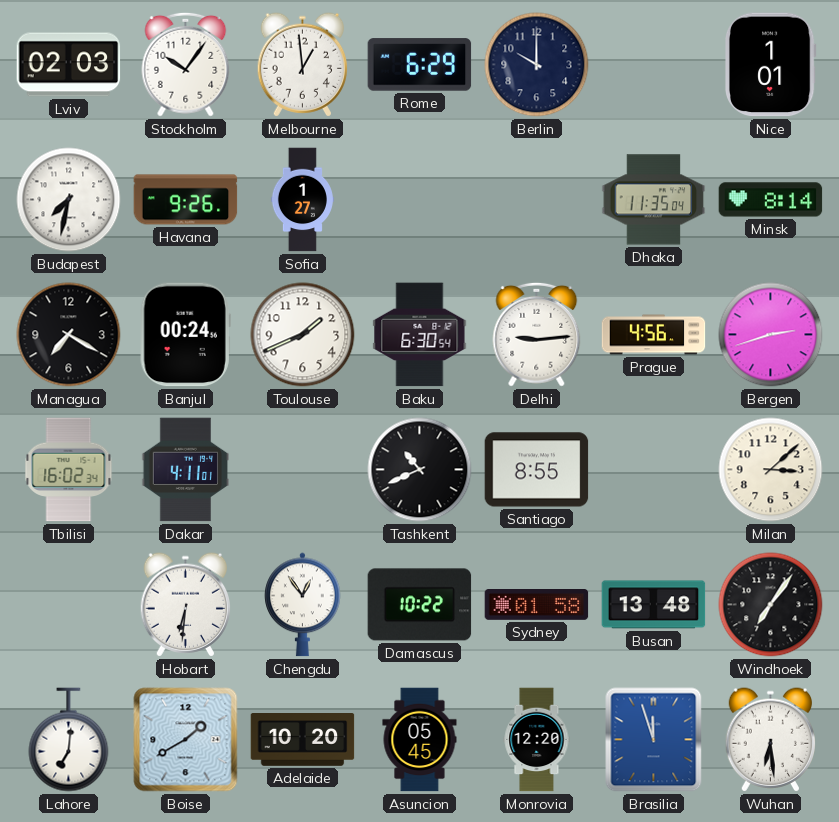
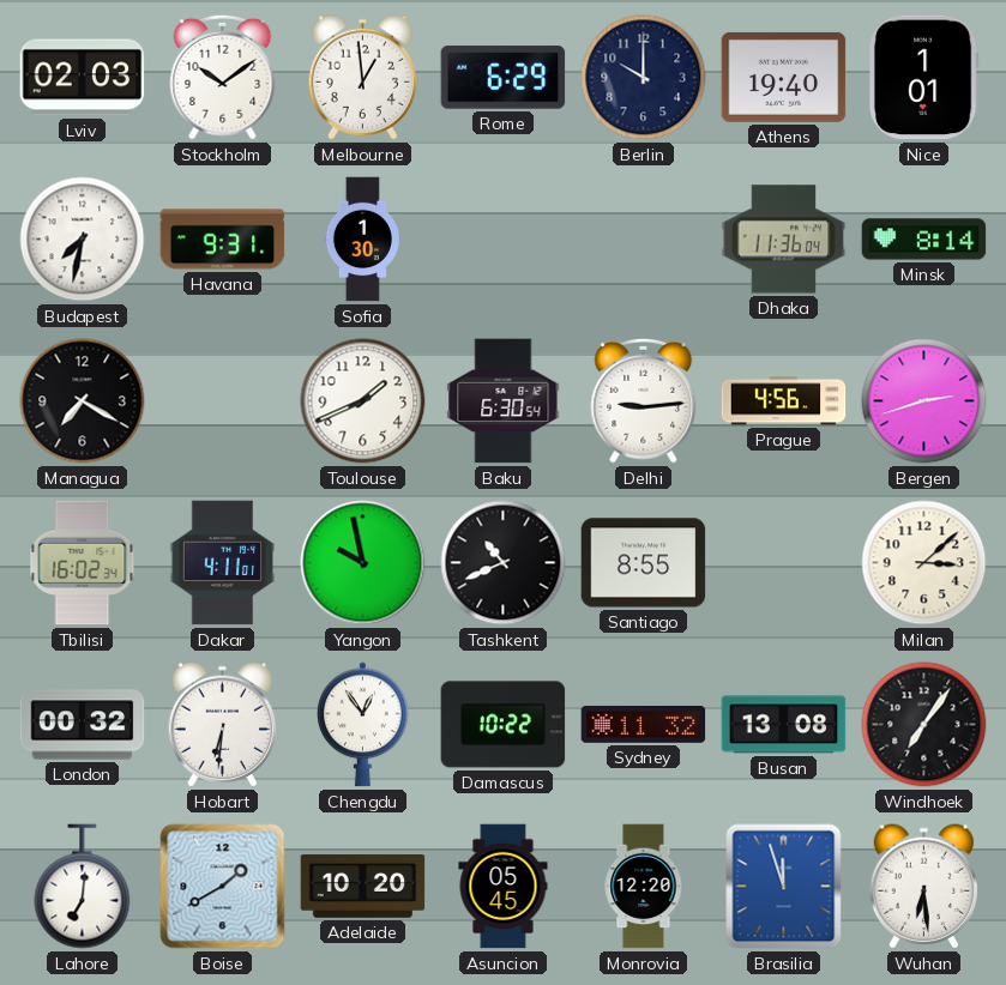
Stockholm: 10:06 -> 10:09 (223, 77)
Athens: none -> 19:40 (784, 77)
Havana: 9:26 -> 9:31 (223, 240)
Sofia: 1:27 -> 1:30 (362, 240)
Dhaka: 11:35 -> 11:36 (784, 240)
Banjul: 00:24 -> none (185, 335)
Yangon: none -> 9:58 (363, 563)
London: none -> 00:32 (83, 725)
Sydney: 01:58 -> 11:32 (644, 725)
Busan: 13:48 -> 13:08 (784, 725)
